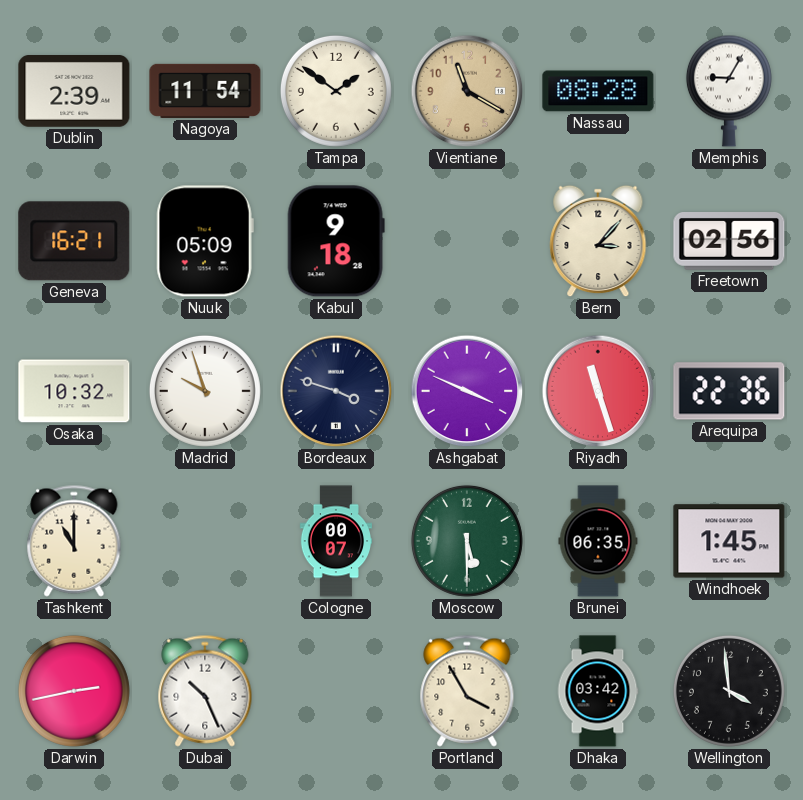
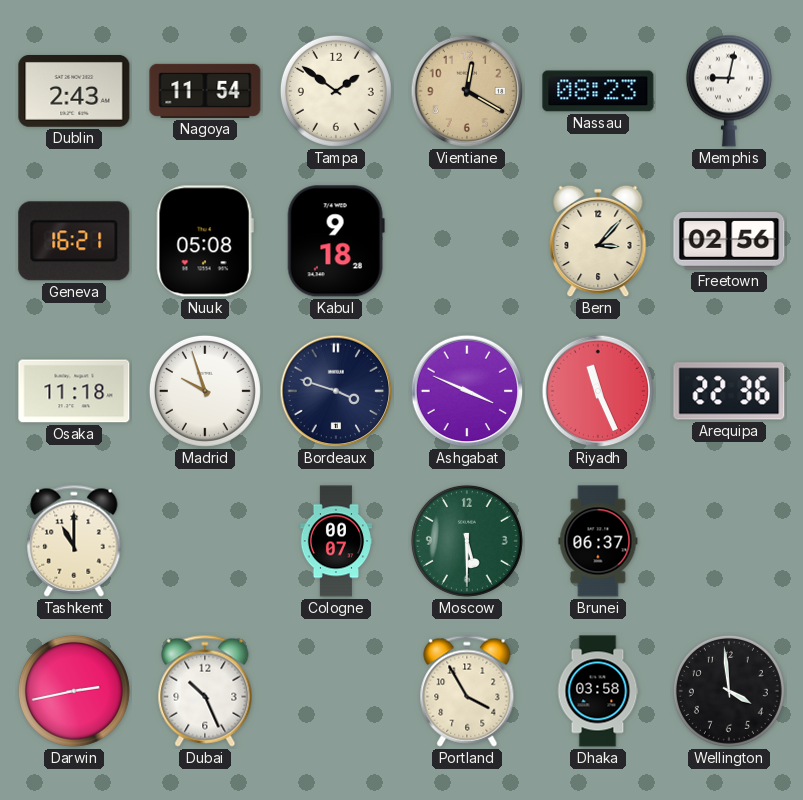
Dublin: 2:39 -> 2:43 (74, 92)
Vientiane: 11:20 -> 12:20 (467, 91)
Nassau: 08:28 -> 08:23 (598, 91)
Memphis: 9:05 -> 9:02 (729, 91)
Nuuk: 05:09 -> 05:08 (205, 241)
Osaka: 10:32 -> 11:18 (74, 391)
Riyadh: 11:27 -> 11:26 (598, 391)
Brunei: 06:35 -> 06:37 (598, 541)
Windhoek: 1:45 -> none (729, 541)
Dhaka: 03:42 -> 03:58 (598, 691)
